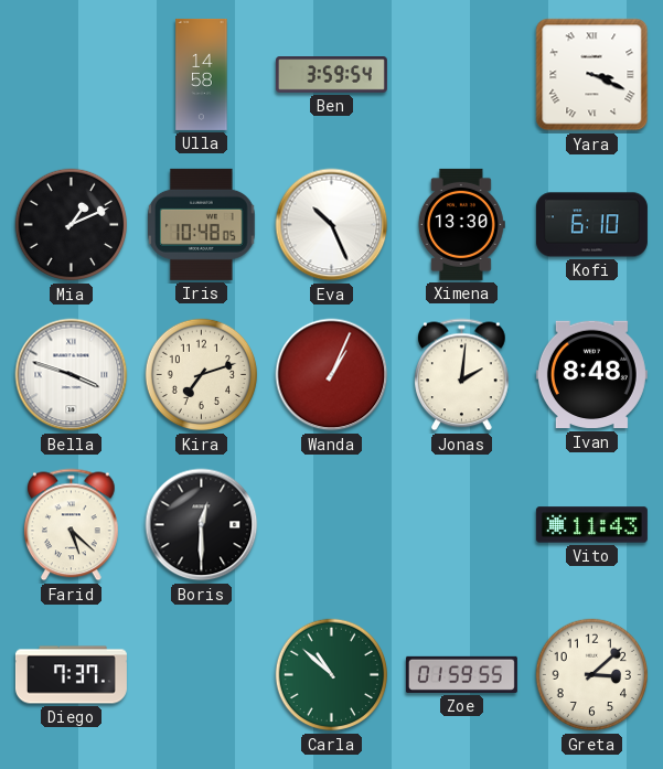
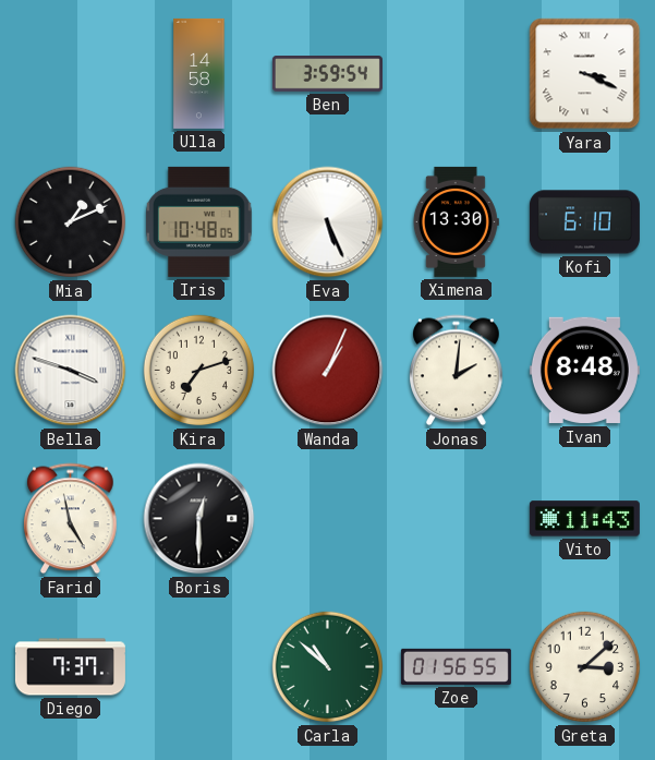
Eva: 10:26 -> 5:26 (328, 222)
Farid: 5:22 -> 4:58 (71, 519)
Zoe: 01:59 -> 01:56 (456, 666)
